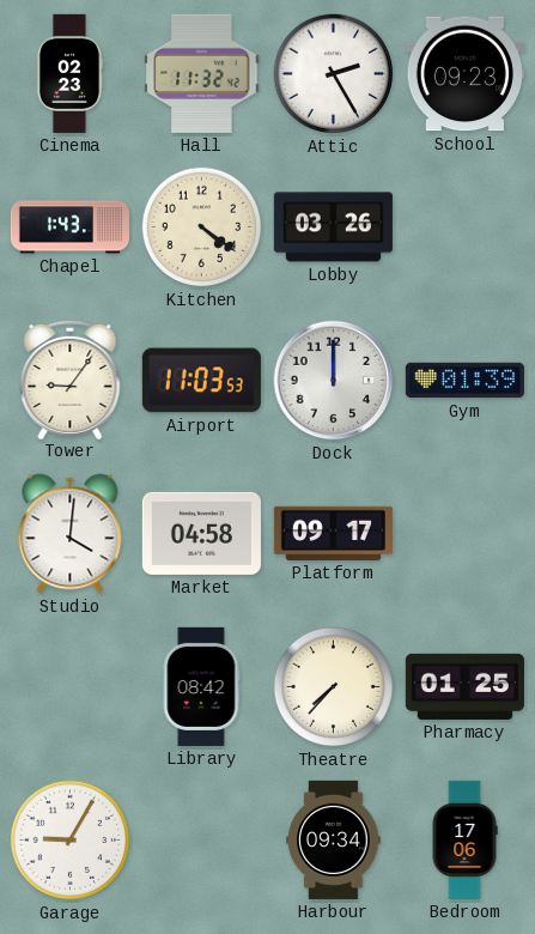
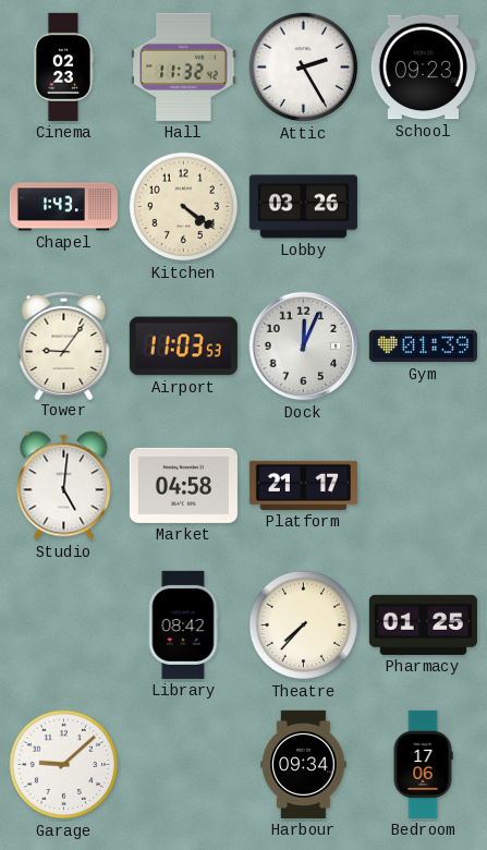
Dock: 12:00 -> 12:04 (304, 347)
Studio: 4:01 -> 5:01 (64, 486)
Platform: 09:17 -> 21:17 (303, 485)
Garage: 9:05 -> 9:08 (64, 765)
